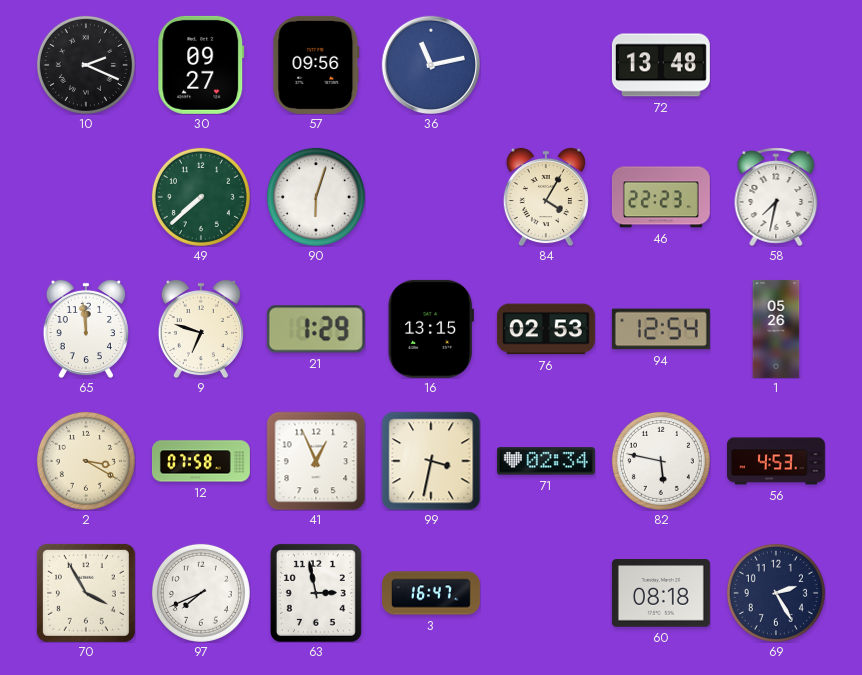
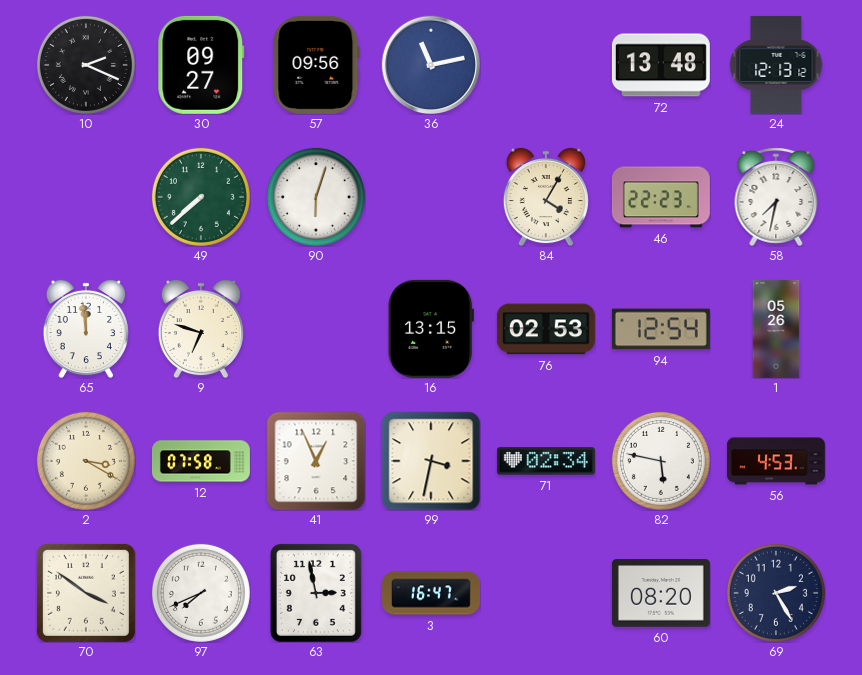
24: none -> 12:13 (776, 65)
21: 1:29 -> none (316, 329)
70: 3:55 -> 3:51 (86, 593)
60: 08:18 -> 08:20 (661, 593)
